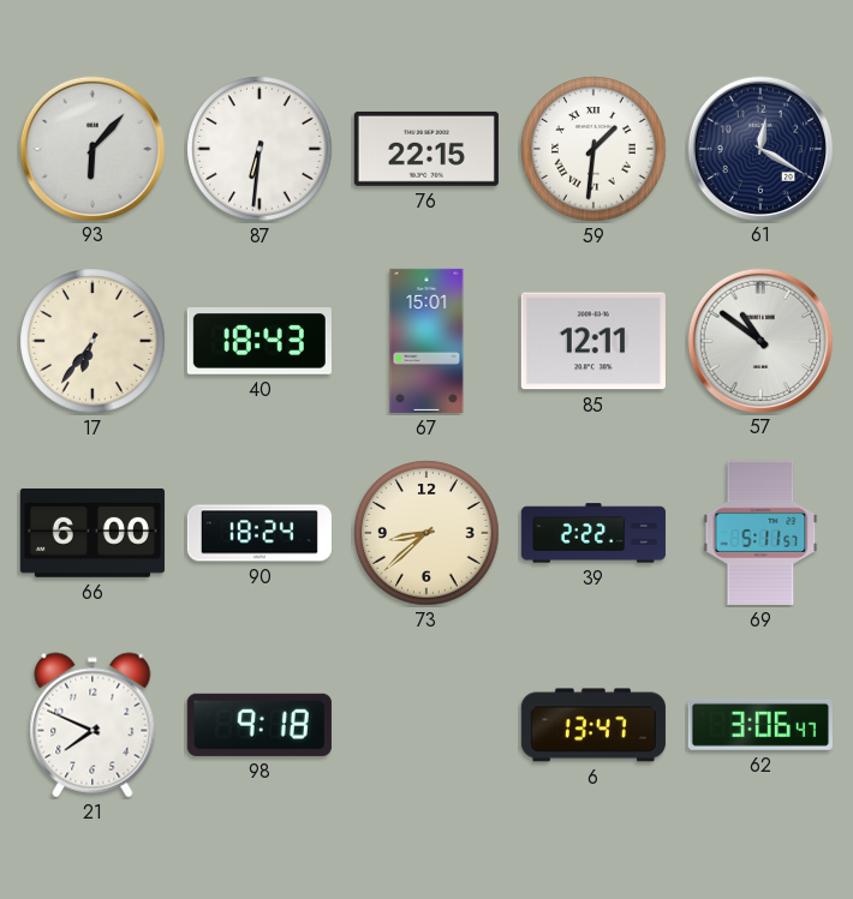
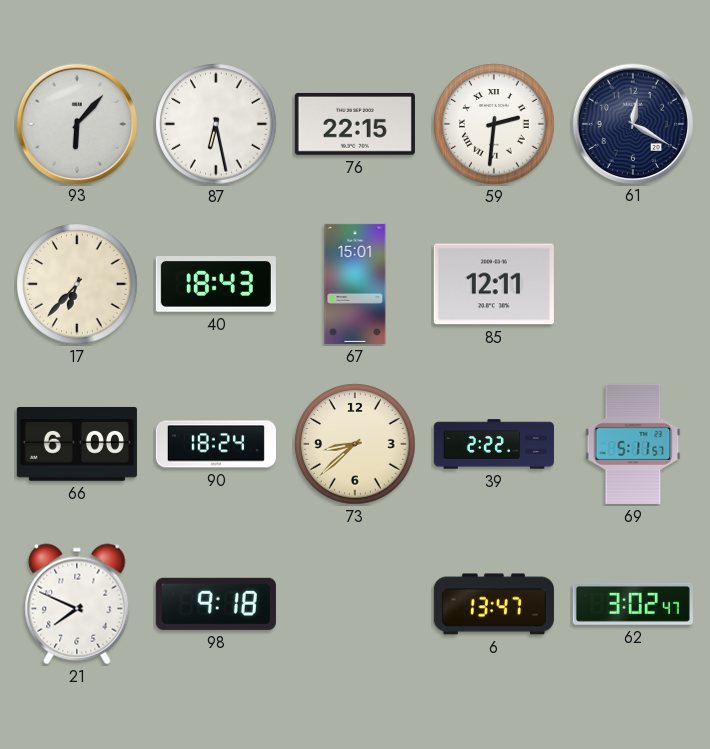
87: 6:31 -> 6:28 (216, 124)
59: 1:31 -> 2:31 (494, 124)
17: 6:36 -> 6:37 (77, 284)
57: 10:51 -> none (759, 340)
62: 3:06 -> 3:02 (633, 604)
